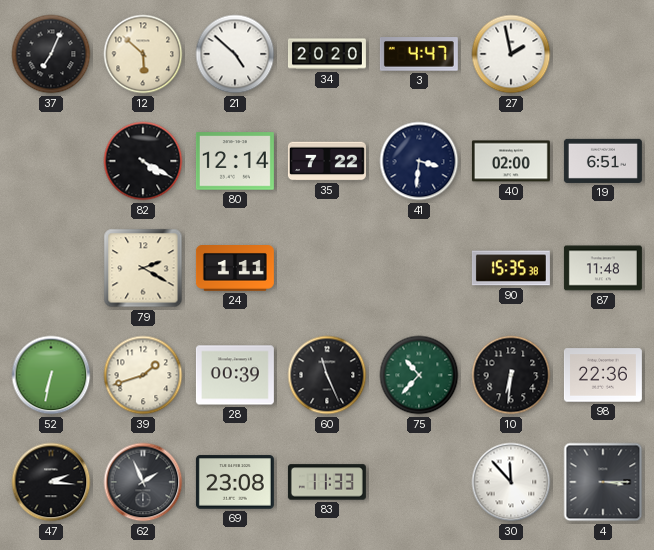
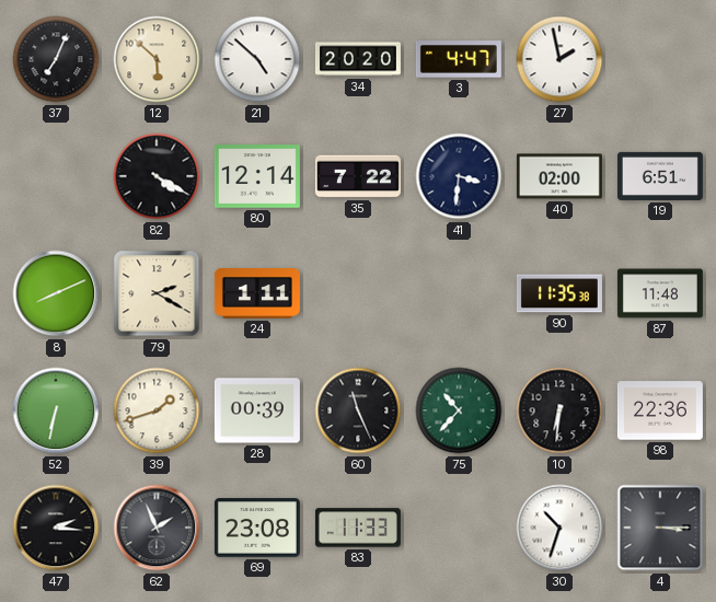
8: none -> 8:11 (56, 293)
90: 15:35 -> 11:35 (559, 293)
30: 11:53 -> 10:33 (559, 528)
